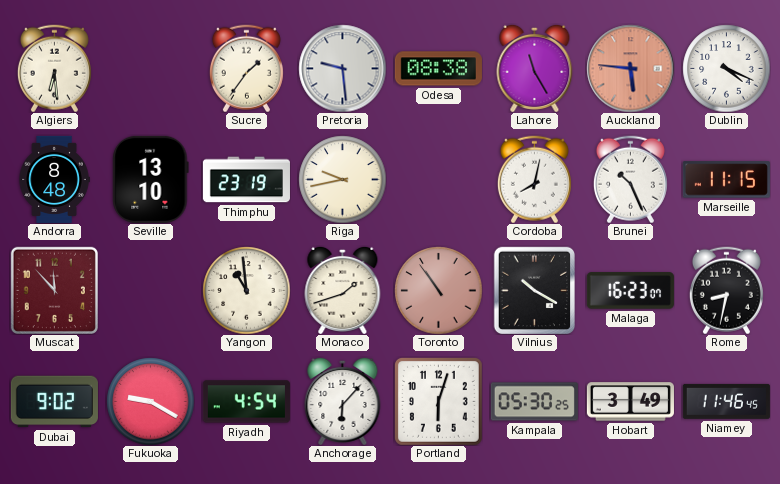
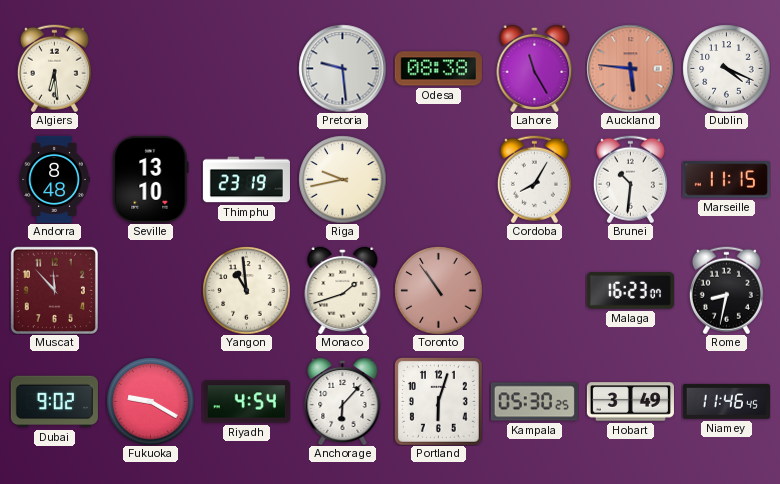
Sucre: 1:36 -> none (246, 68)
Cordoba: 8:02 -> 8:05 (534, 179)
Brunei: 10:26 -> 10:31 (630, 179)
Vilnius: 10:20 -> none (534, 290)
